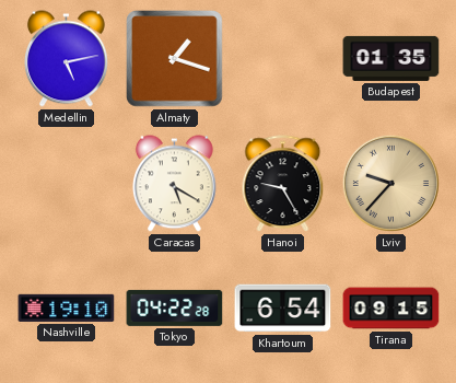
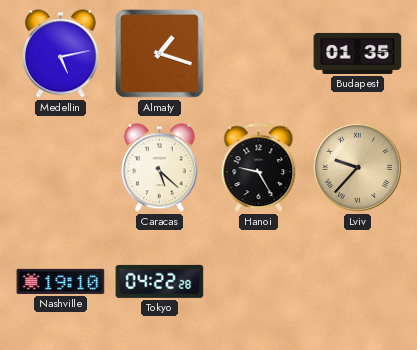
Caracas: 5:20 -> 5:22 (159, 168)
Khartoum: 6:54 -> none (283, 309)
Tirana: 09:15 -> none (391, 309)
